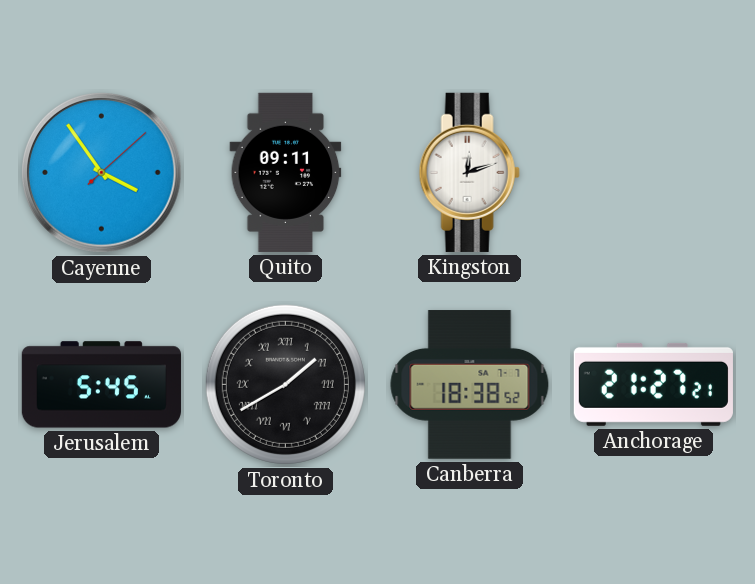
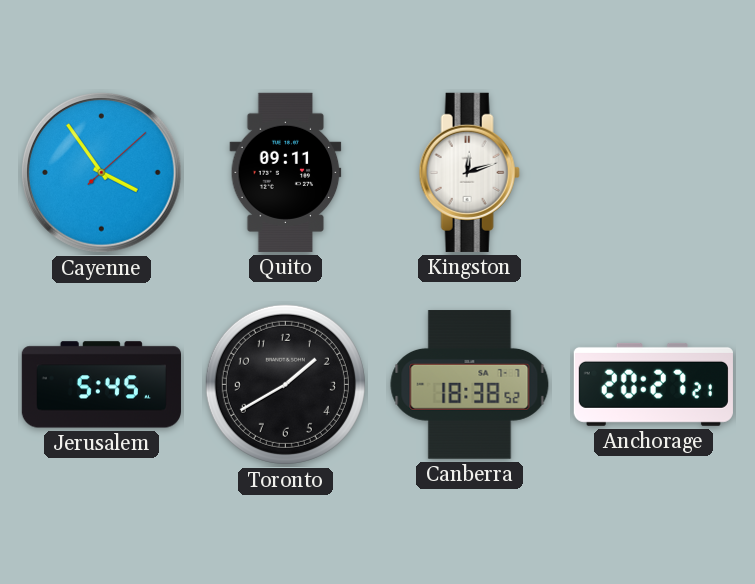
Toronto numerals: Roman -> Arabic (285, 384)
Anchorage: 21:27 -> 20:27 (653, 384)
